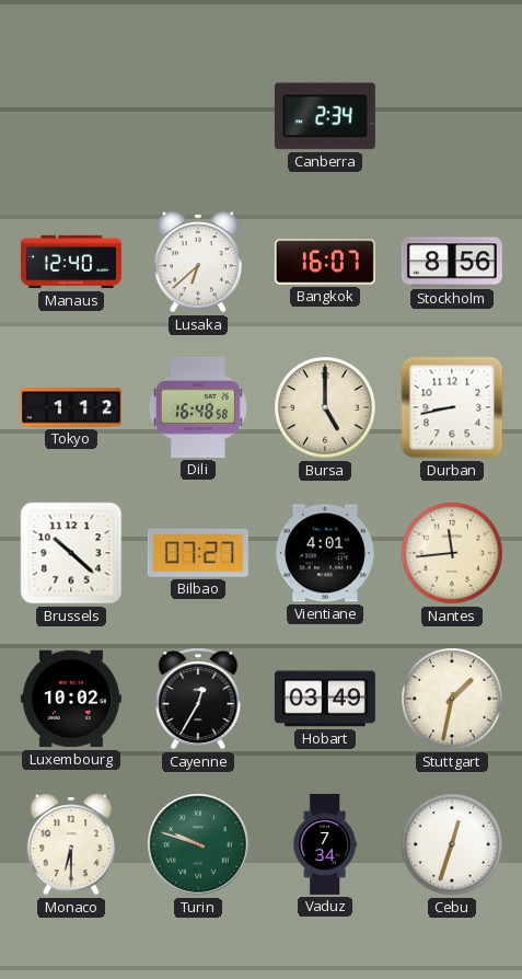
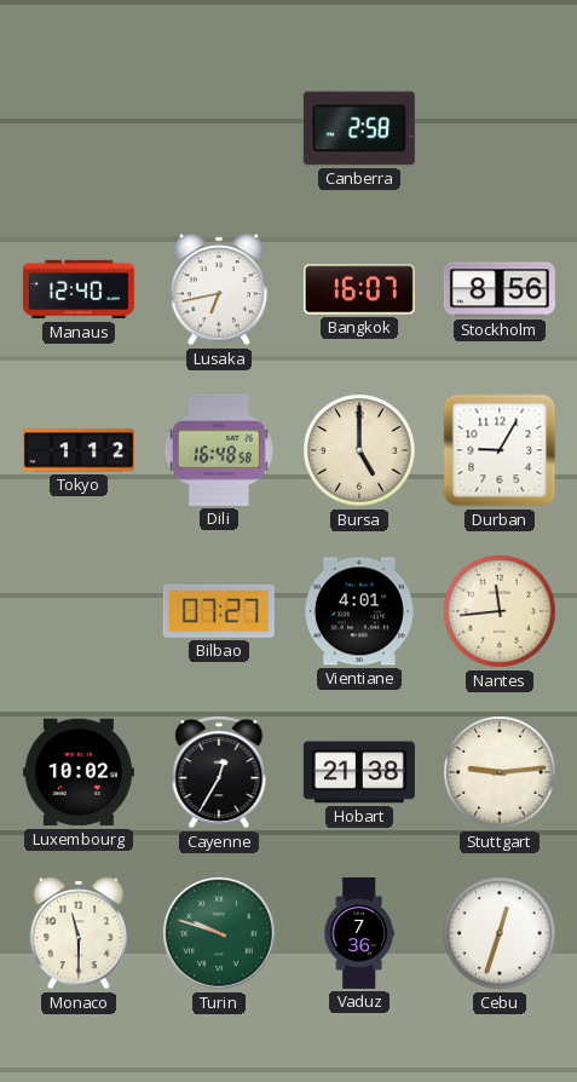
Canberra: 2:34 -> 2:58 (359, 128)
Lusaka: 6:38 -> 6:43 (219, 289)
Durban: 8:43 -> 9:05 (500, 450)
Brussels: 10:22 -> none (71, 553)
Hobart: 03:49 -> 21:38 (359, 772)
Stuttgart: 1:32 -> 9:14 (500, 772)
Monaco: 6:30 -> 11:30 (79, 933)
Vaduz: 7:34 -> 7:36 (359, 933)
